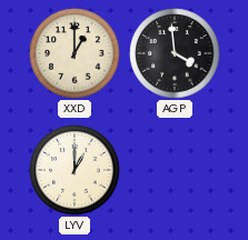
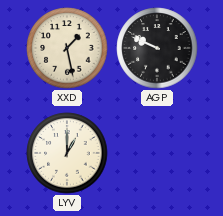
XXD: 1:00 -> 1:28 (67, 48)
AGP: 3:59 -> 9:49 (157, 48)
